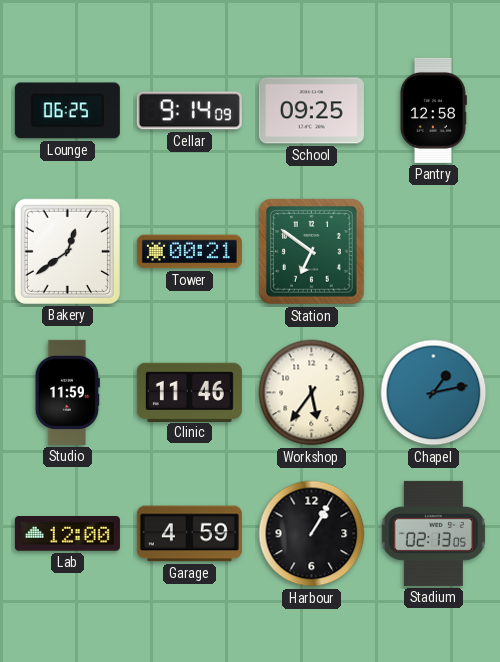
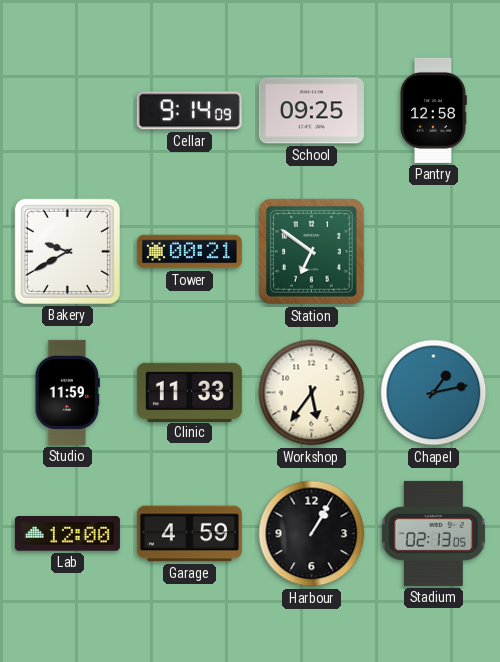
Lounge: 06:25 -> none (67, 111)
Bakery: 12:39 -> 9:40 (67, 251)
Clinic: 11:46 -> 11:33 (189, 392)
